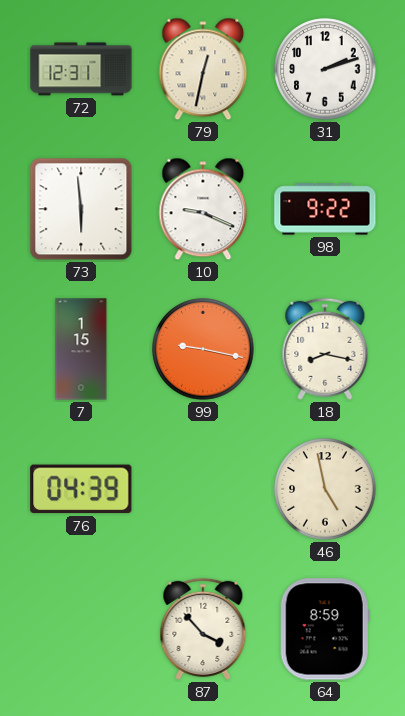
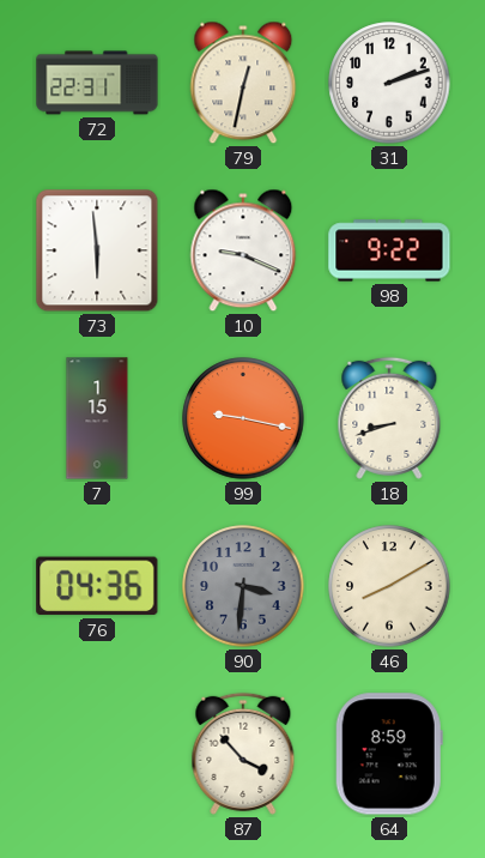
72: 12:31 -> 22:31 (97, 83)
18: 8:17 -> 8:42 (389, 418)
76: 04:39 -> 04:36 (97, 586)
90: none -> 3:31 (243, 586)
46: 4:58 -> 8:10 (389, 586)
